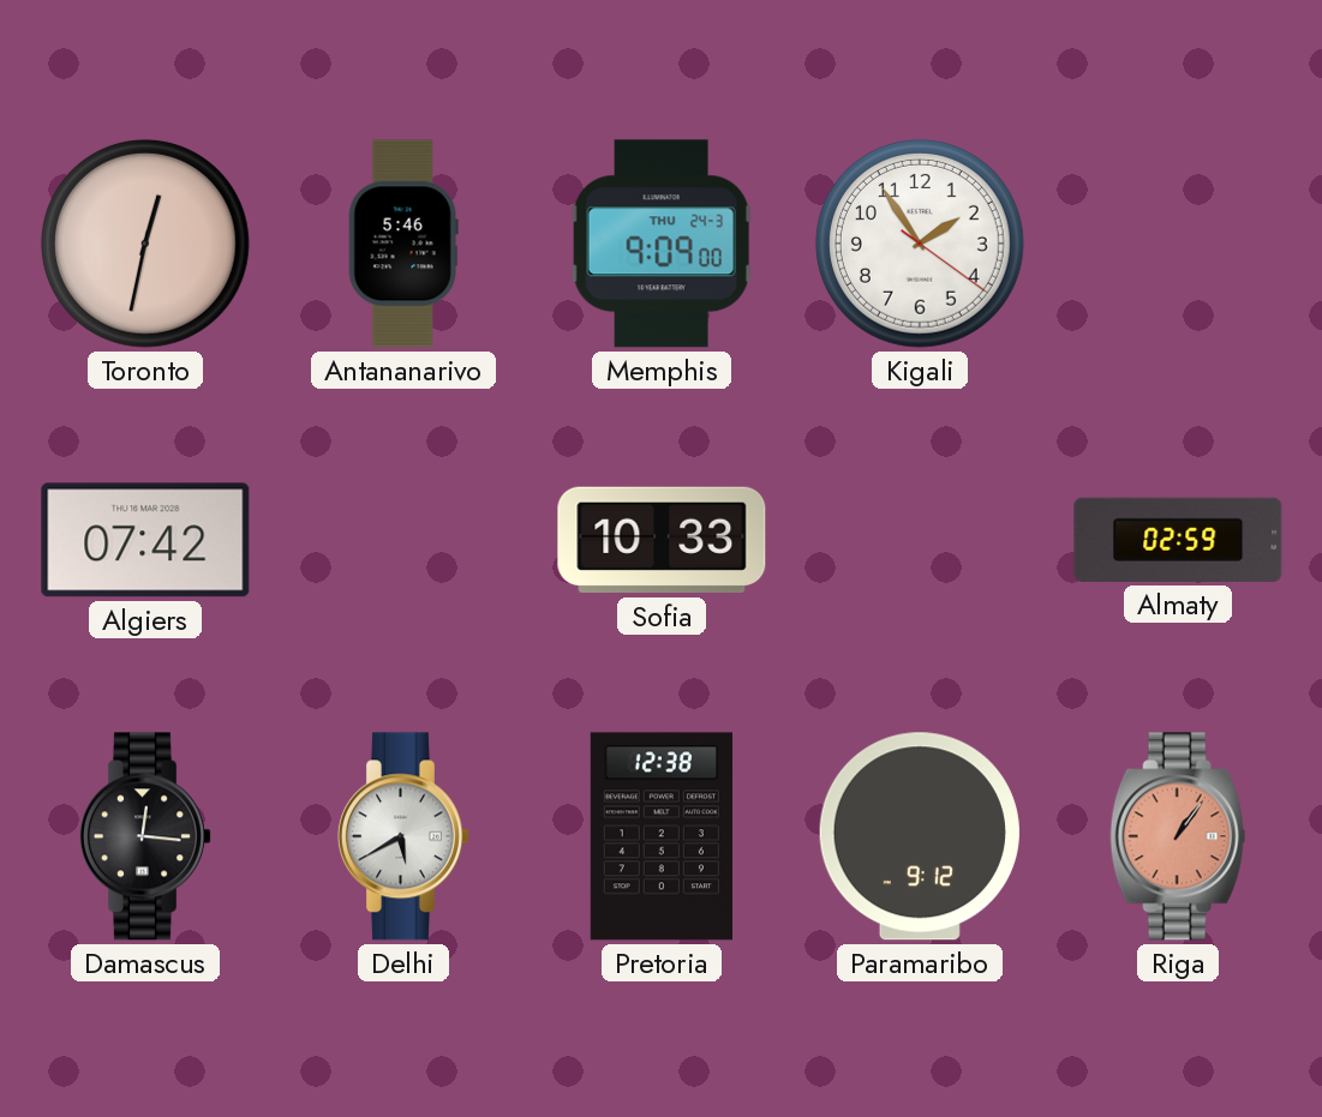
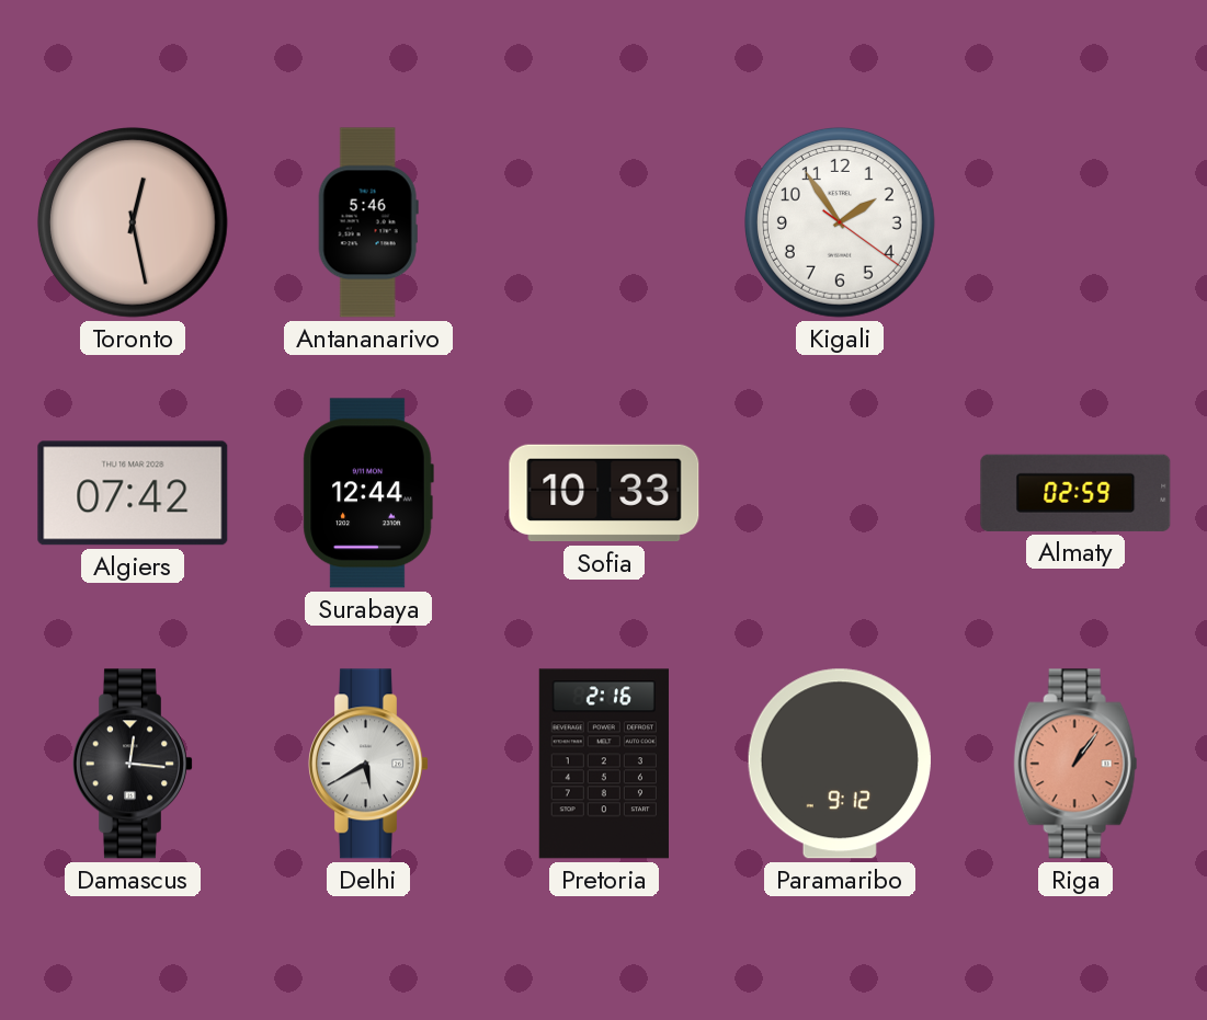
Toronto: 12:32 -> 12:28 (133, 222)
Memphis: 9:09 -> none (662, 244)
Surabaya: none -> 12:44 (368, 493)
Pretoria: 12:38 -> 2:16 (604, 764)
